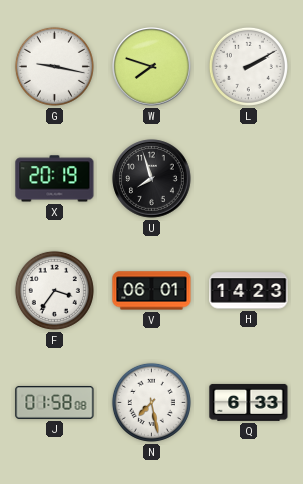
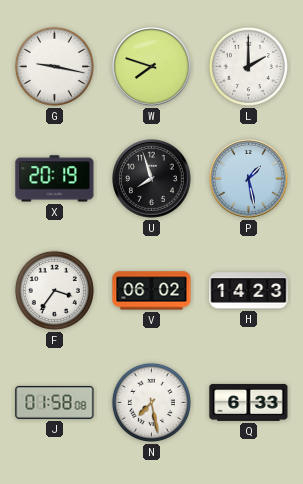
L: 2:10 -> 2:00 (248, 66)
P: none -> 1:28 (249, 179)
V: 06:01 -> 06:02 (152, 291)
